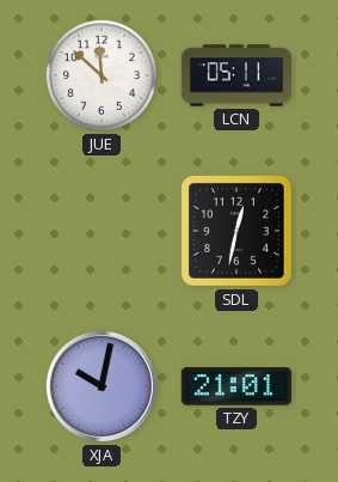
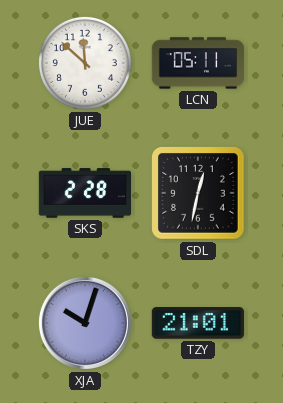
SKS: none -> 2:28 (84, 193)
XJA: 10:02 -> 10:03 (85, 323)
